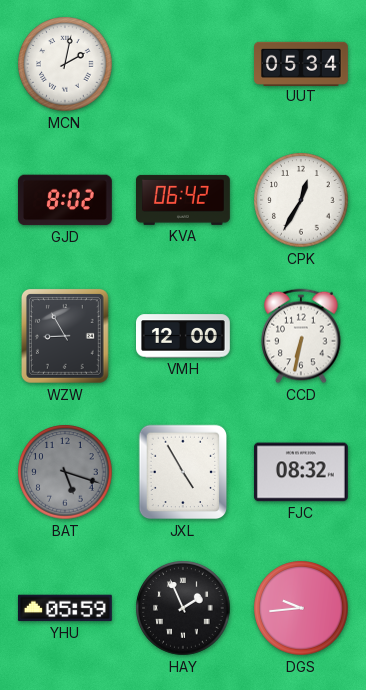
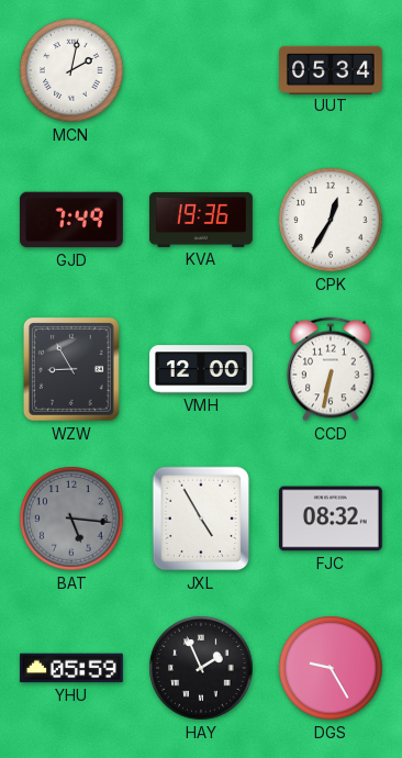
GJD: 8:02 -> 7:49 (71, 220)
KVA: 06:42 -> 19:36 (202, 220)
BAT: 5:18 -> 5:16 (71, 519)
DGS: 9:44 -> 9:25 (331, 668)
